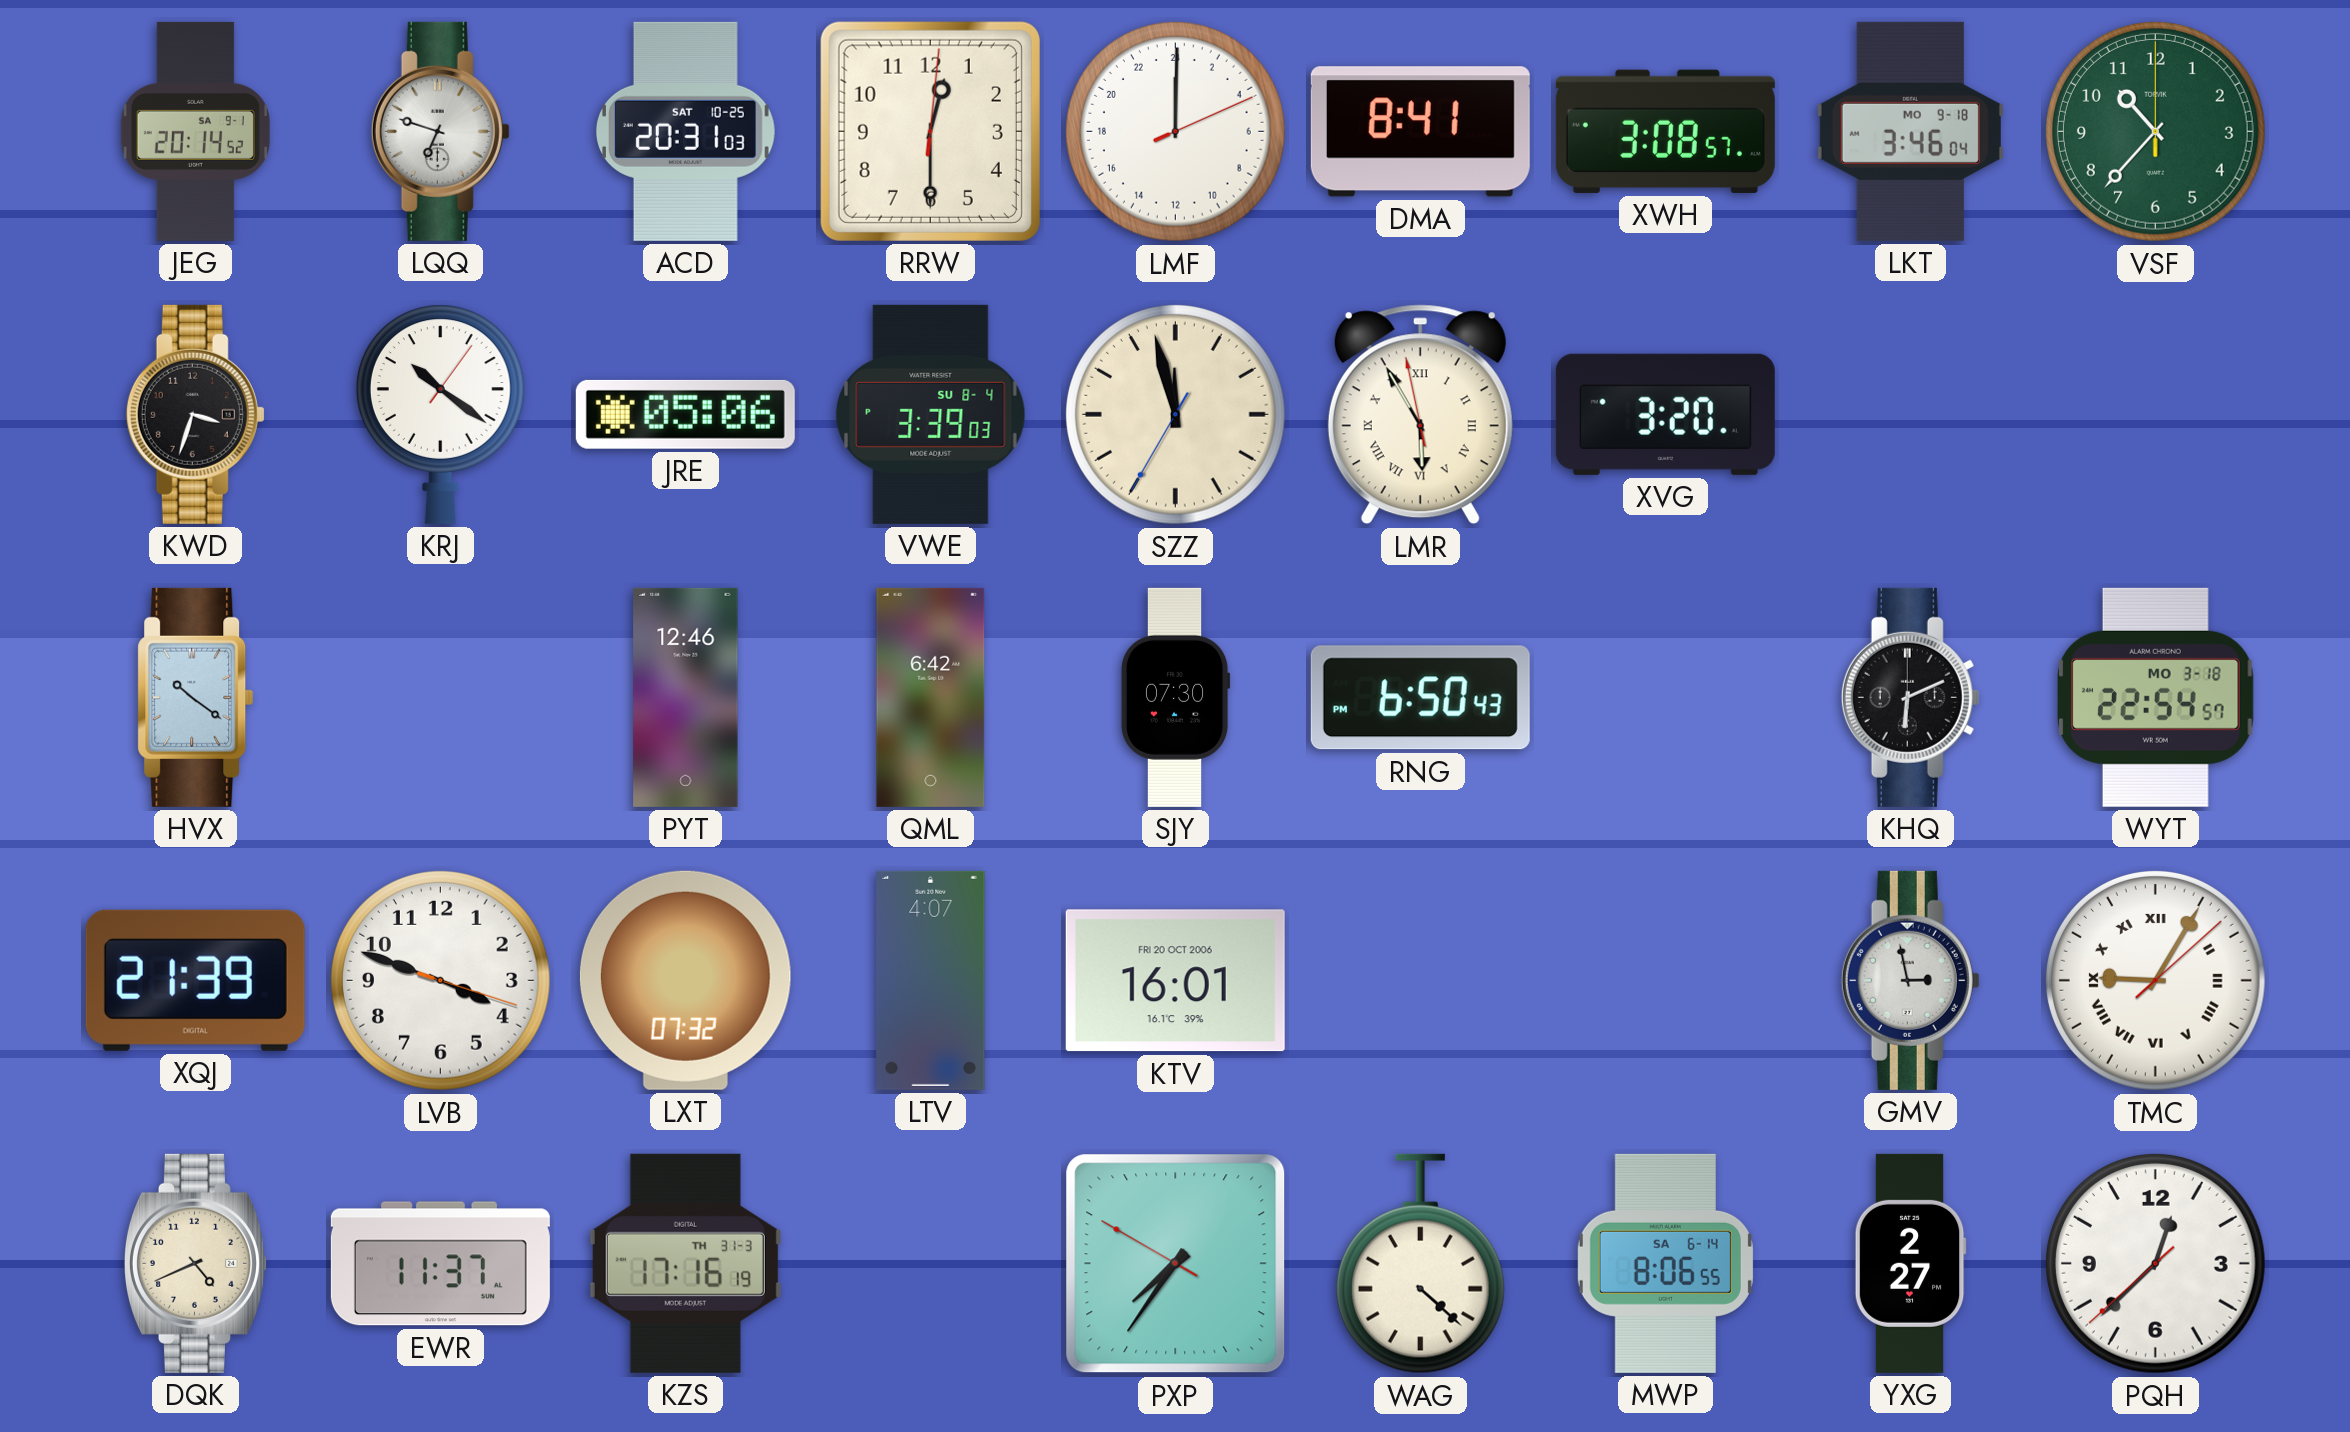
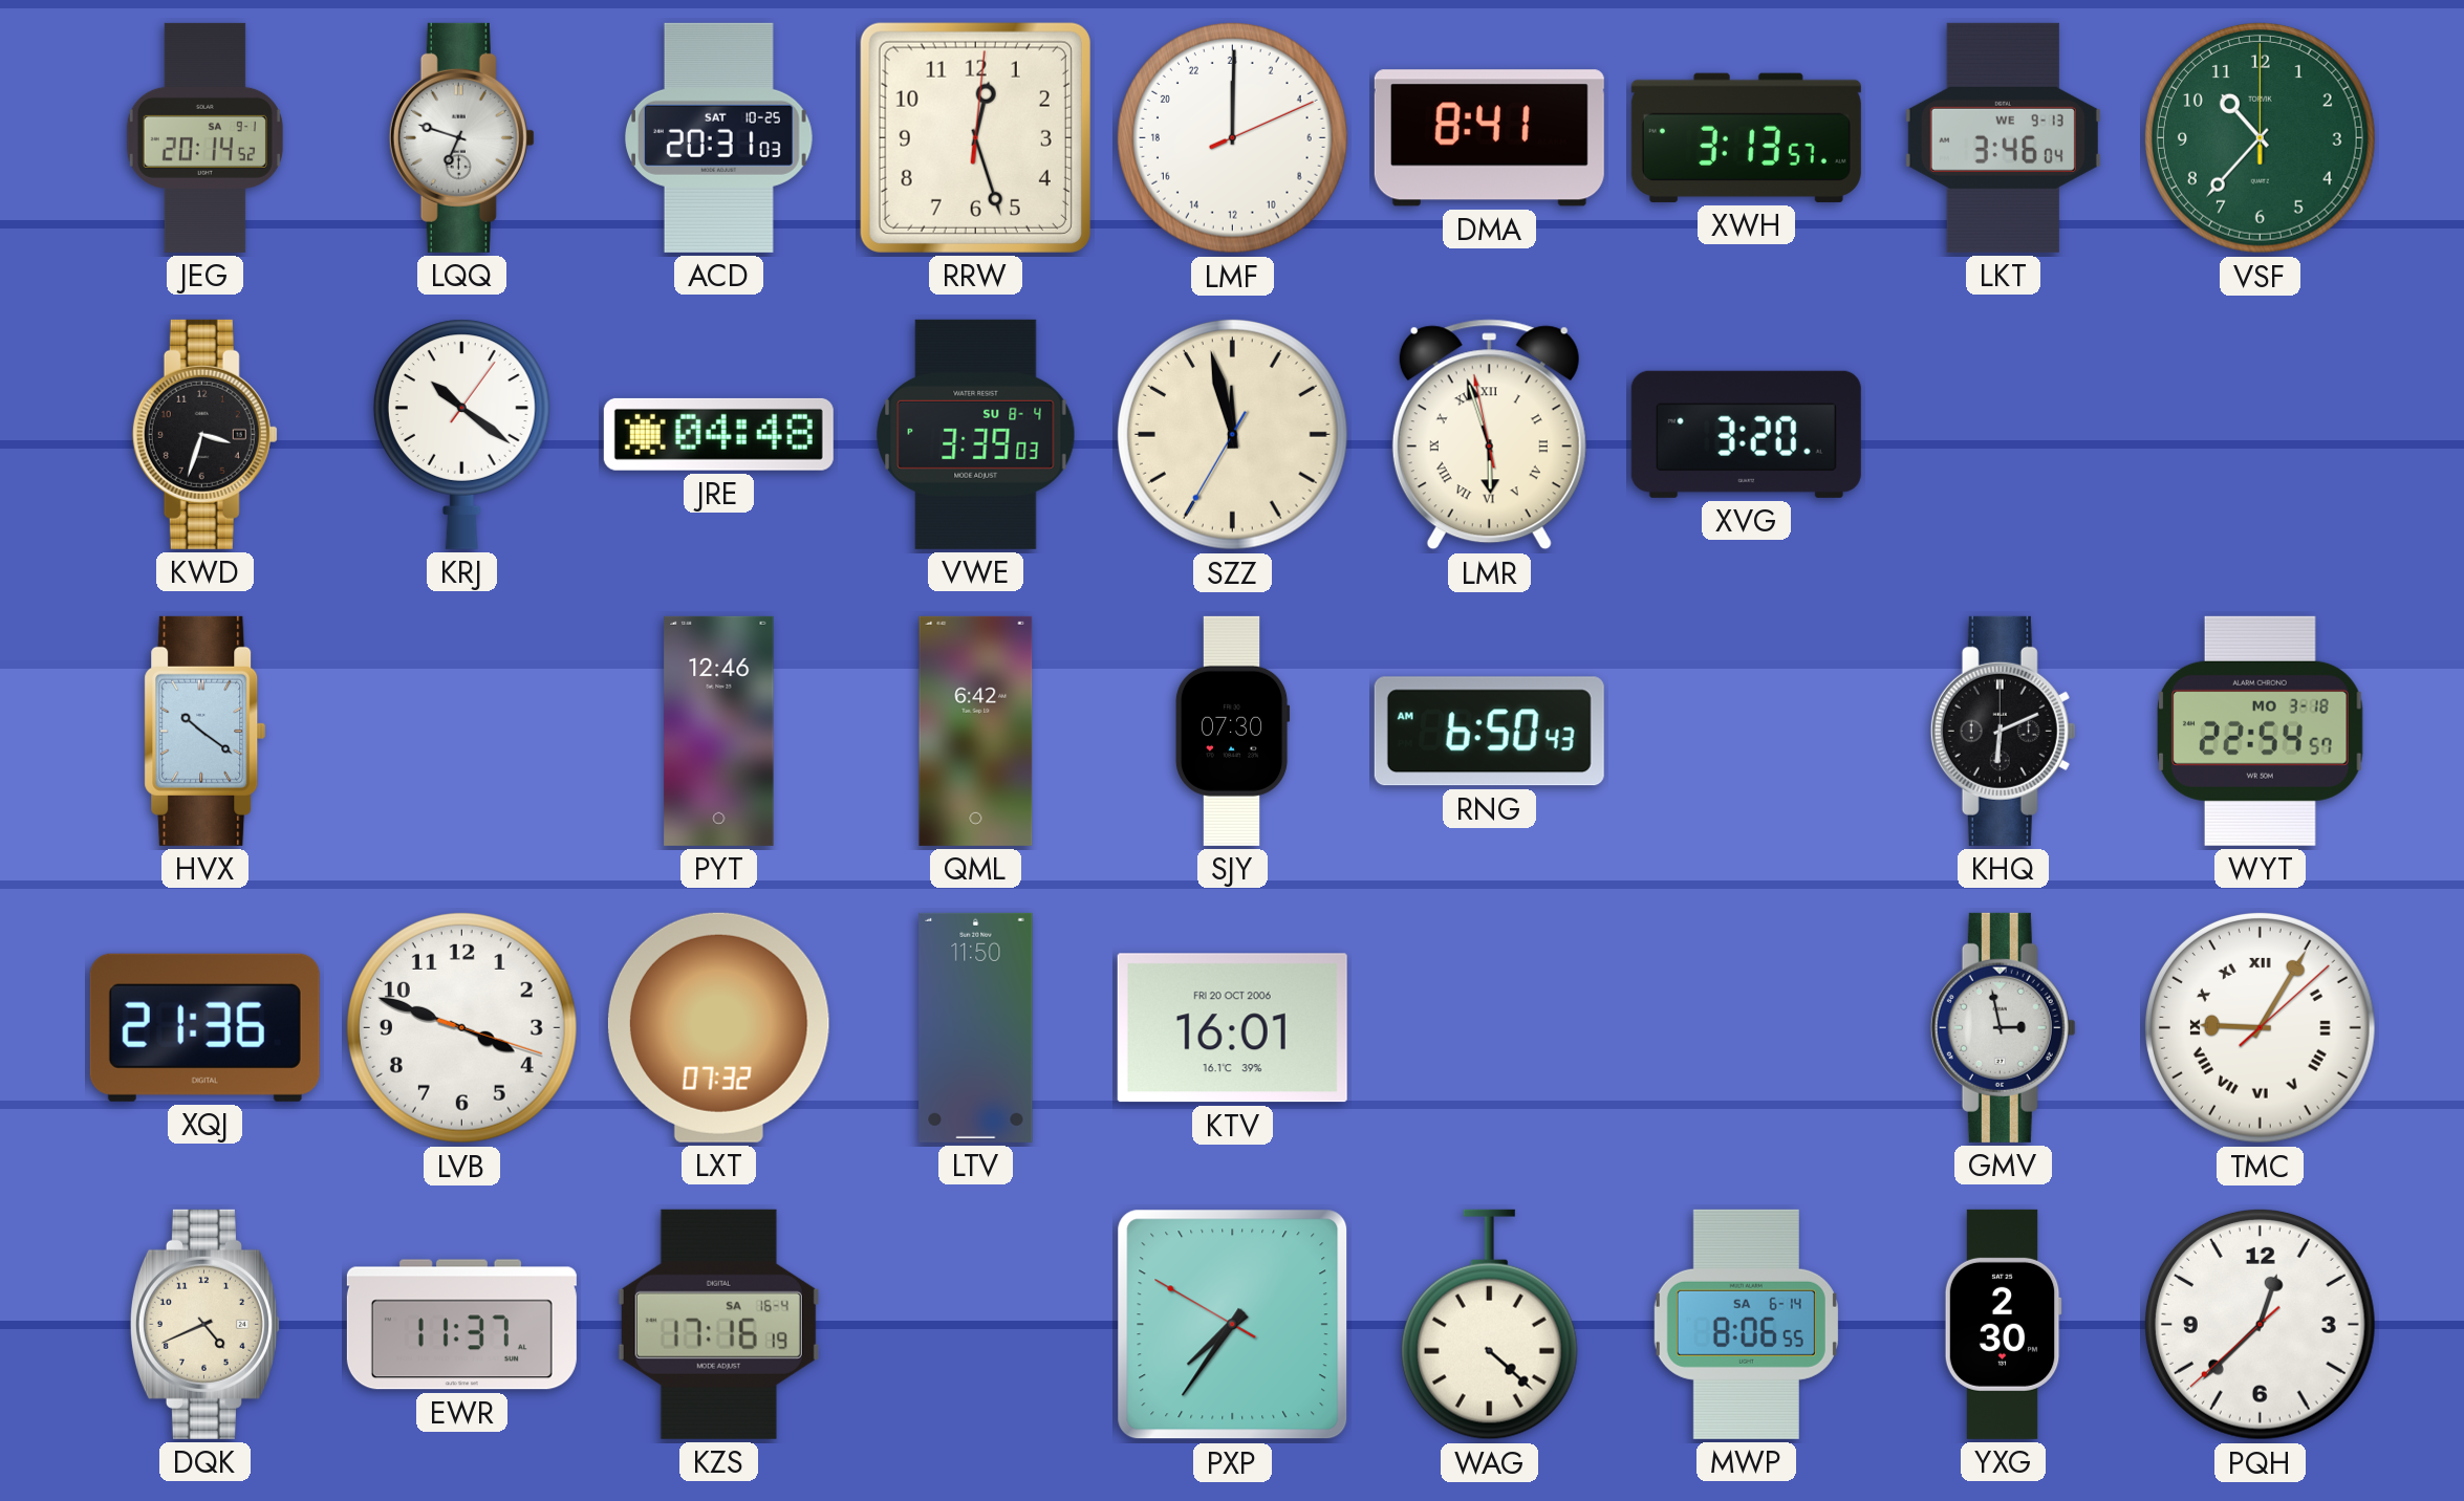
RRW: 12:30 -> 12:27 (975, 137)
XWH: 3:08 -> 3:13 (1746, 137)
LKT date: MO 9-18 -> WE 9-13 (2003, 137)
JRE: 05:06 -> 04:48 (718, 434)
LMR: 5:54 -> 5:56 (1489, 435)
RNG: 6:50:43 PM -> 6:50:43 AM (1489, 732)
XQJ: 21:39 -> 21:36 (204, 1027)
LTV: 4:07 -> 11:50 (976, 1027)
KZS date: TH 31-3 -> SA 16-4 (718, 1324)
YXG: 2:27 -> 2:30 (2003, 1324)
